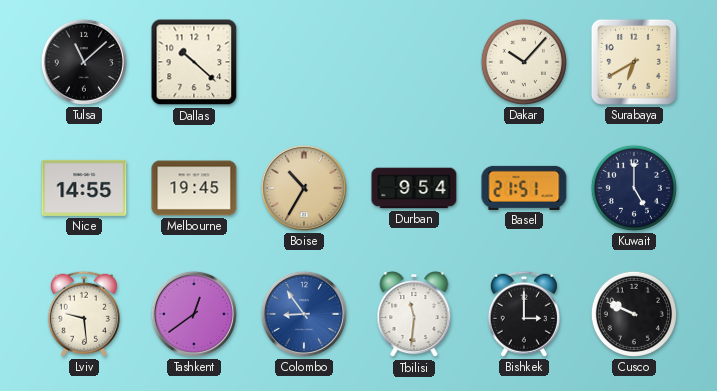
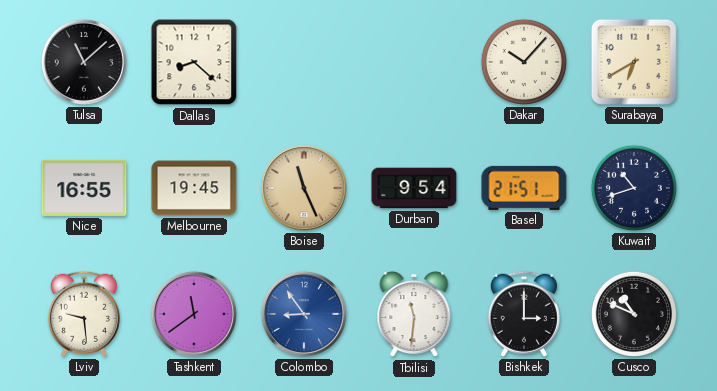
Dallas: 10:22 -> 8:22 (194, 62)
Nice: 14:55 -> 16:55 (84, 188)
Boise: 10:35 -> 11:26 (304, 188)
Kuwait: 5:00 -> 10:42 (634, 188)
Tashkent: 12:39 -> 11:39 (194, 314)
Cusco: 9:49 -> 10:49 (634, 314)
